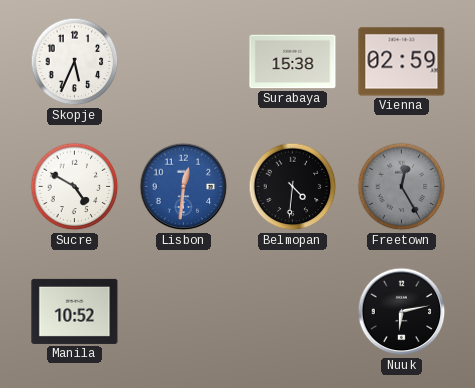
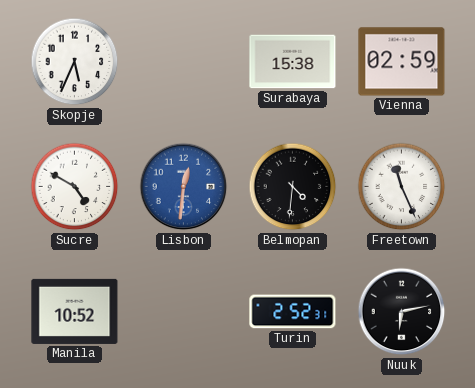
Freetown: 12:25 -> 11:26 (402, 187)
Freetown dial: grey -> white (402, 187)
Turin: none -> 2:52 (293, 312)
